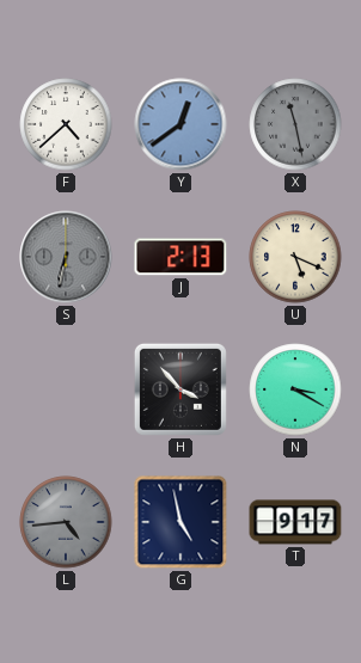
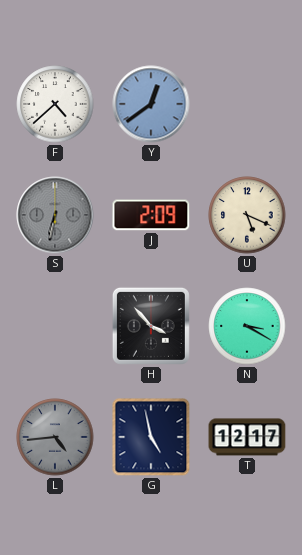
X: 11:28 -> none (295, 124)
J: 2:13 -> 2:09 (151, 215)
T: 9:17 -> 12:17 (247, 437)
